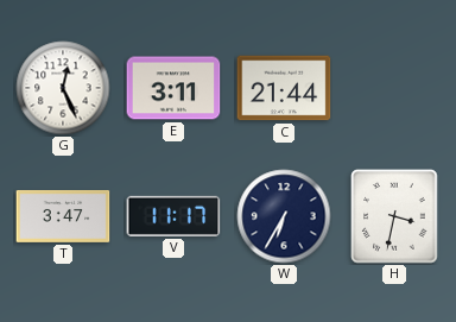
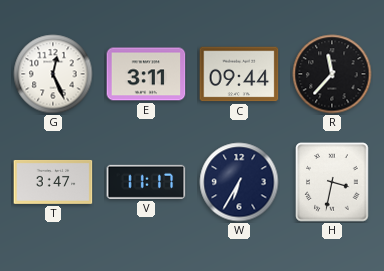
C: 21:44 -> 09:44 (239, 74)
R: none -> 11:37 (332, 74)
